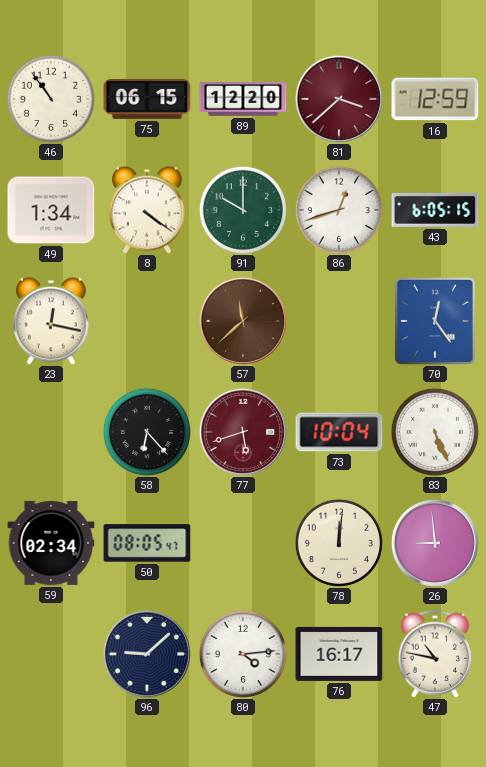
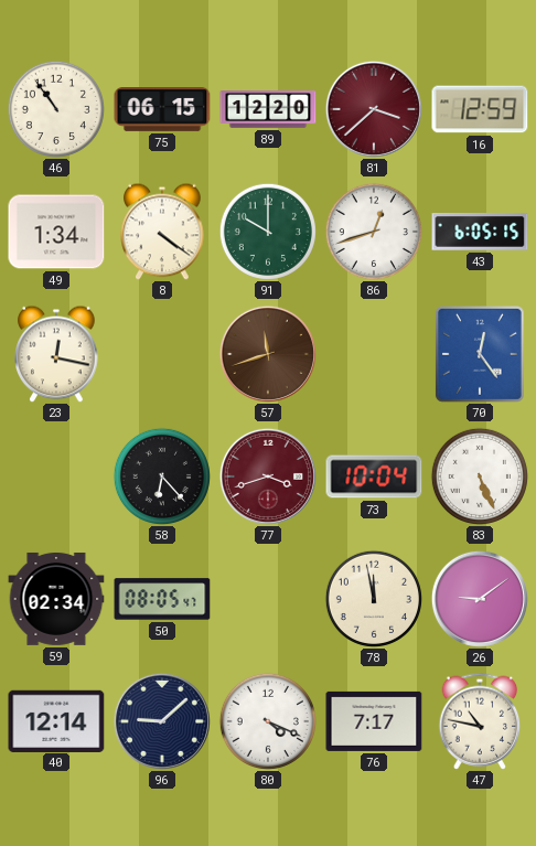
57: 11:38 -> 11:42 (268, 354)
77: 5:42 -> 3:42 (268, 476)
78: 12:01 -> 11:58 (374, 599)
26: 8:59 -> 9:09 (480, 599)
40: none -> 12:14 (56, 720)
80: 4:14 -> 4:19 (268, 721)
76: 16:17 -> 7:17 (374, 721)
